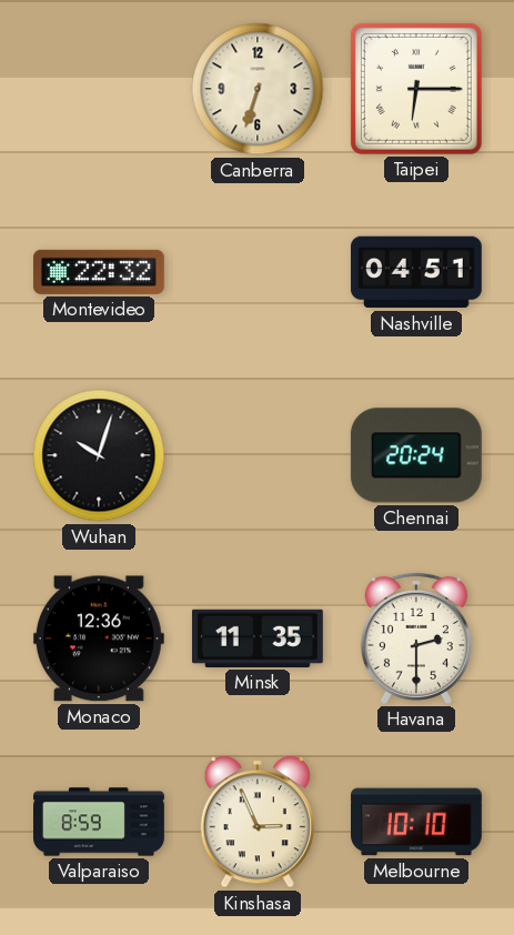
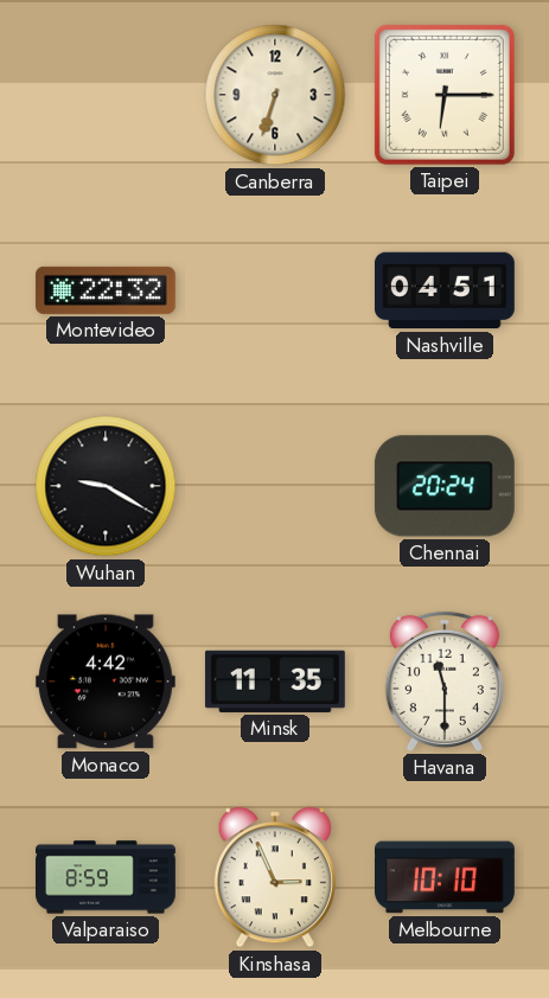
Wuhan: 10:03 -> 9:20 (106, 486)
Monaco: 12:36 -> 4:42 (106, 682)
Havana: 2:30 -> 11:30 (445, 682)
